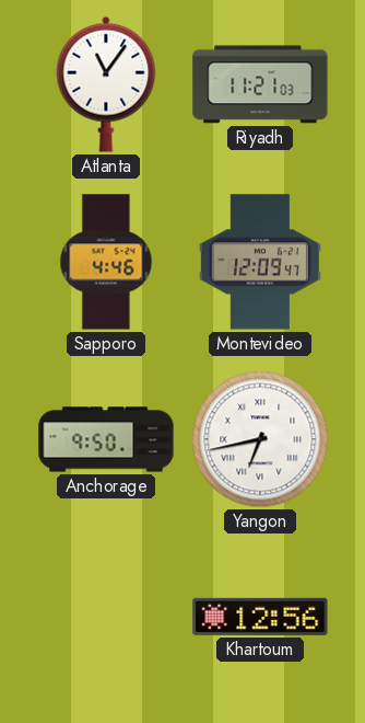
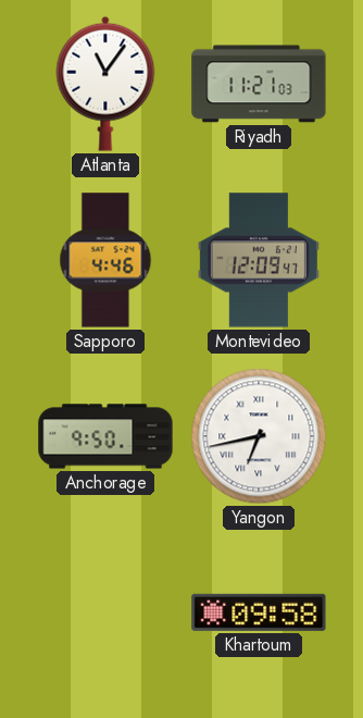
Khartoum: 12:56 -> 09:58 (259, 612)
